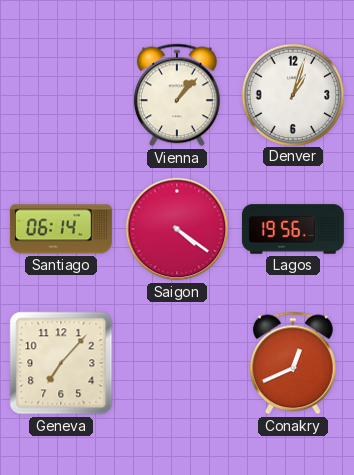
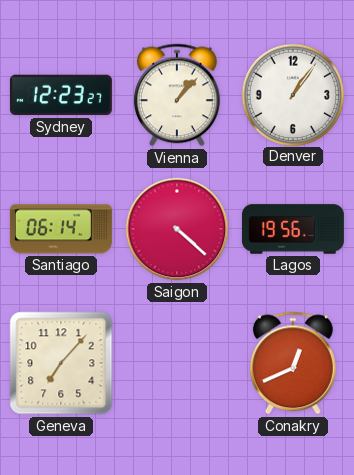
Sydney: none -> 12:23 (61, 95)
Denver: 1:03 -> 1:06 (292, 94)
Saigon: 4:21 -> 4:22 (177, 229)
